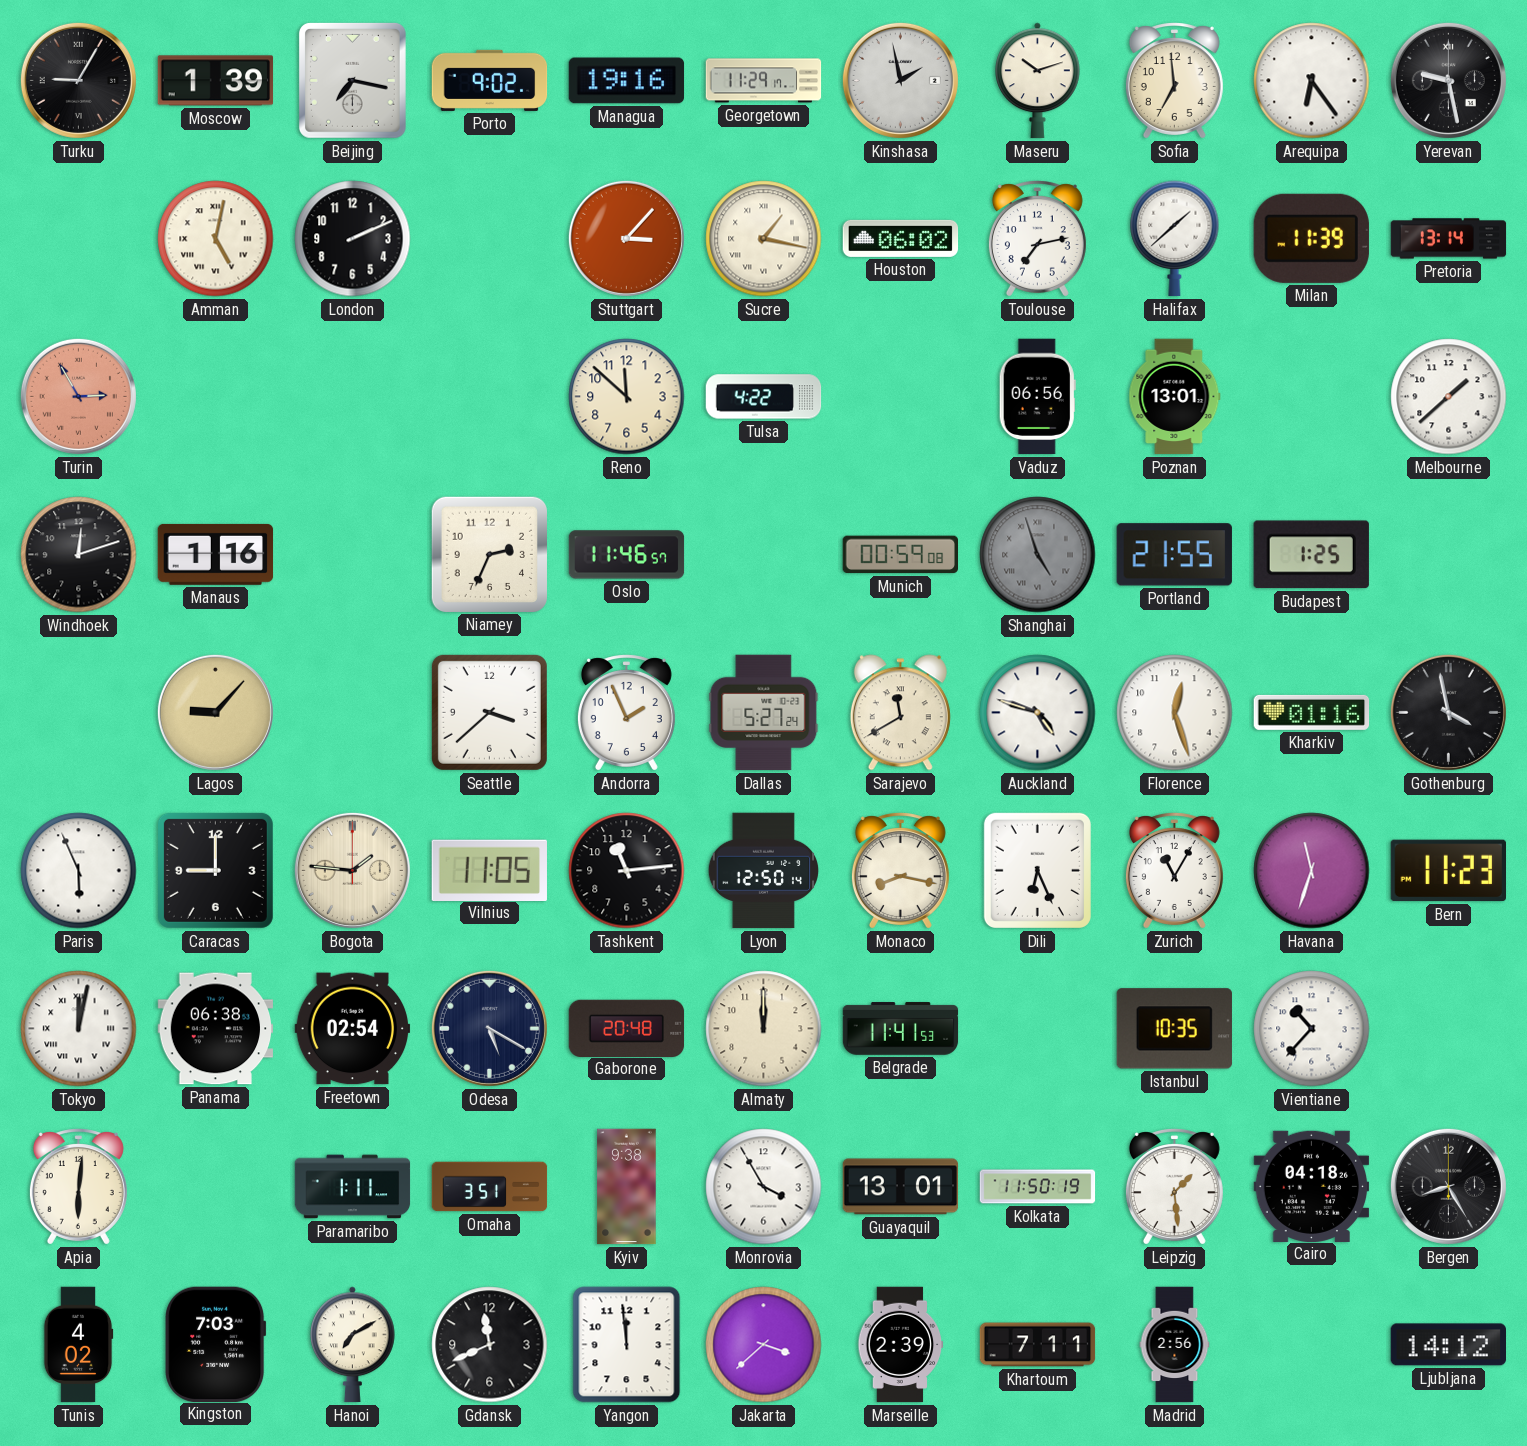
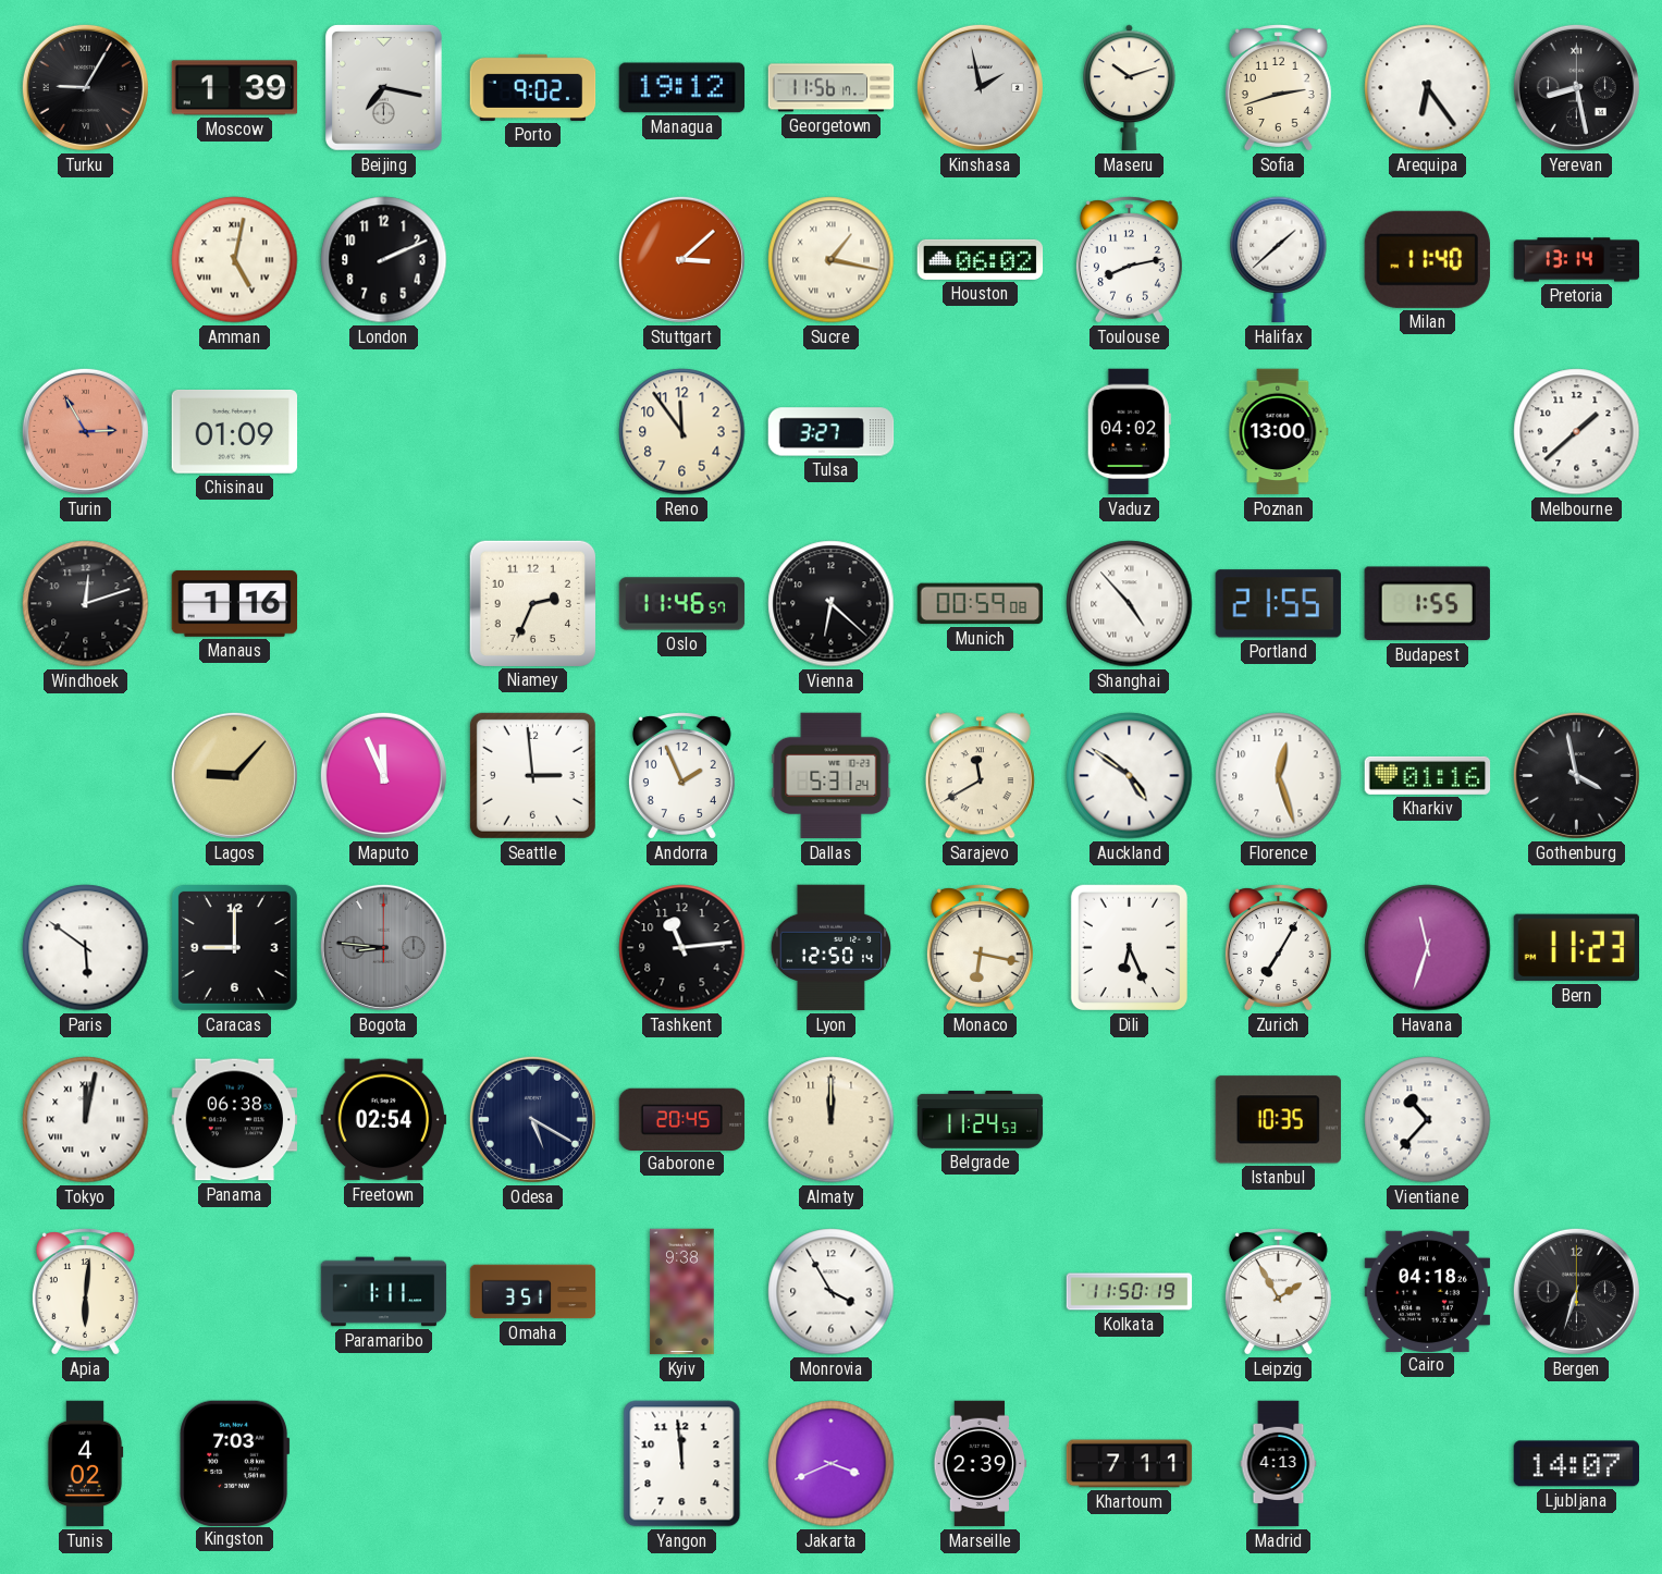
Managua: 19:16 -> 19:12 (682, 88)
Georgetown: 11:29 -> 11:56 (832, 88)
Sofia: 6:59 -> 2:42 (1278, 88)
Yerevan: 9:28 -> 8:28 (1576, 87)
Stuttgart: 3:07 -> 3:08 (681, 259)
Toulouse: 7:13 -> 8:13 (1129, 260)
Milan: 11:39 -> 11:40 (1427, 259)
Chisinau: none -> 01:09 (234, 431)
Reno: 11:52 -> 11:54 (682, 432)
Tulsa: 4:22 -> 3:27 (832, 432)
Vaduz: 06:56 -> 04:02 (1129, 432)
Poznan: 13:01 -> 13:00 (1279, 432)
Vienna: none -> 6:22 (832, 604)
Shanghai: 4:57 -> 4:53 (1130, 604)
Shanghai dial: grey -> white (1130, 604)
Budapest: 1:25 -> 1:55 (1427, 604)
Maputo: none -> 11:56 (383, 775)
Seattle: 3:38 -> 2:59 (532, 775)
Dallas: 5:27 -> 5:31 (832, 776)
Auckland: 4:48 -> 4:51 (1130, 776)
Paris: 5:56 -> 5:51 (86, 948)
Bogota: 1:46 -> 8:46 (383, 947)
Bogota dial: cream -> grey (383, 947)
Vilnius: 11:05 -> none (489, 870)
Monaco: 8:17 -> 6:17 (980, 948)
Zurich: 11:05 -> 7:05 (1278, 948)
Gaborone: 20:48 -> 20:45 (682, 1119)
Belgrade: 11:41 -> 11:24 (981, 1120)
Guayaquil: 13:01 -> none (901, 1187)
Leipzig: 1:29 -> 1:55 (1278, 1292)
Bergen: 8:25 -> 6:33 (1576, 1291)
Hanoi: 7:10 -> none (353, 1345)
Gdansk: 11:41 -> none (490, 1345)
Jakarta: 3:38 -> 3:41 (832, 1464)
Madrid: 2:56 -> 4:13 (1279, 1464)
Ljubljana: 14:12 -> 14:07 (1576, 1464)
